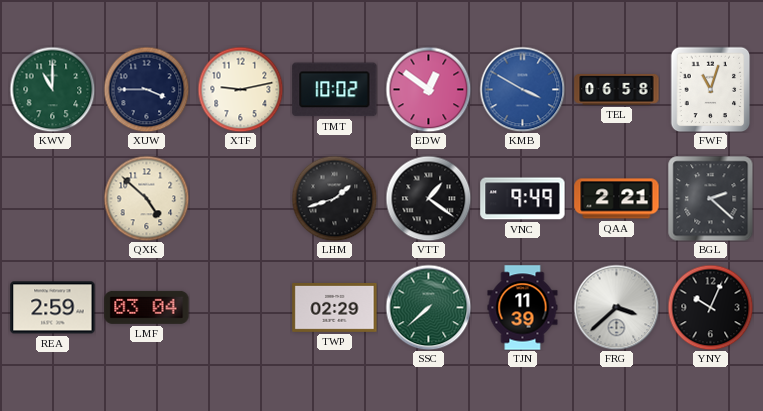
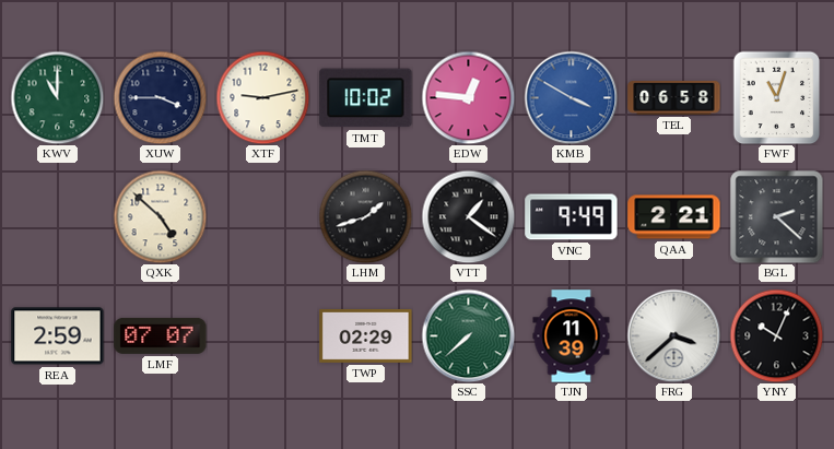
EDW: 12:51 -> 12:46 (468, 97)
LMF: 03:04 -> 07:07 (161, 335)
